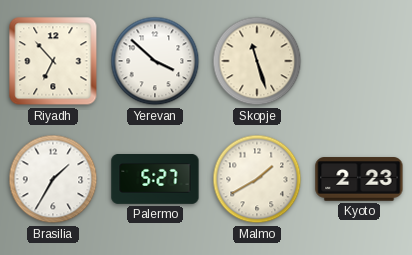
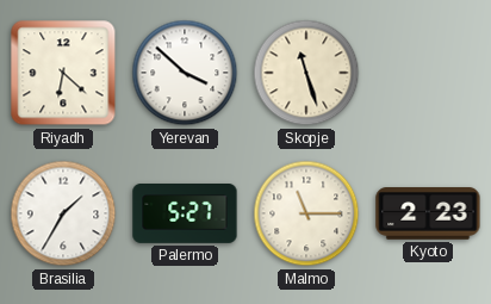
Riyadh: 6:53 -> 6:22 (63, 73)
Malmo: 1:40 -> 11:15 (306, 213)
